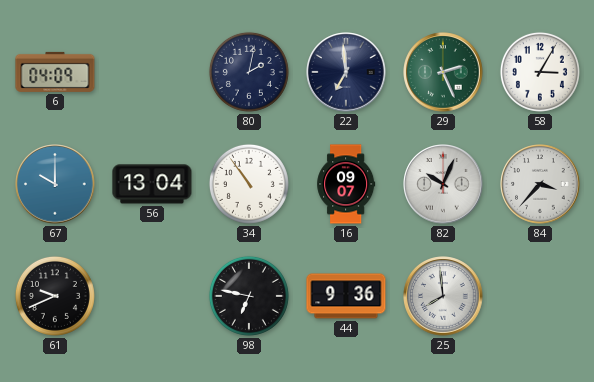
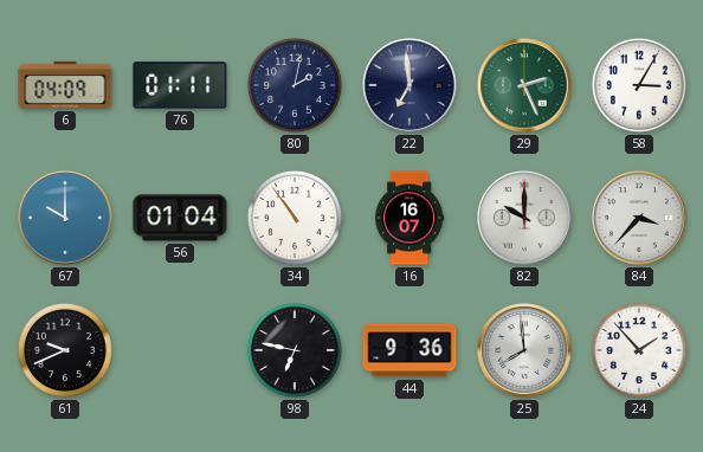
76: none -> 01:11 (180, 85)
56: 13:04 -> 01:04 (180, 218)
16: 09:07 -> 16:07 (409, 218)
82: 10:04 -> 10:00 (524, 218)
24: none -> 1:53 (639, 350)
